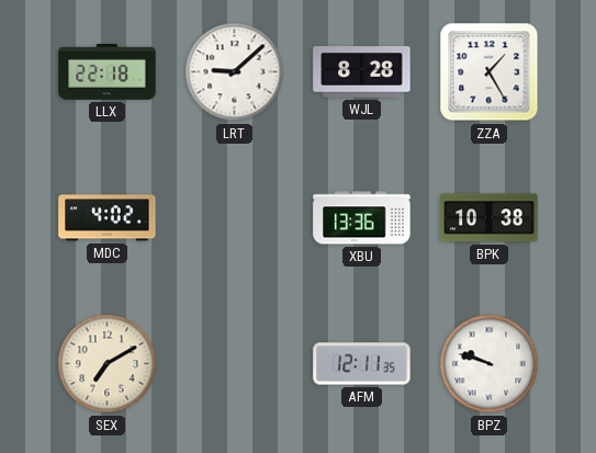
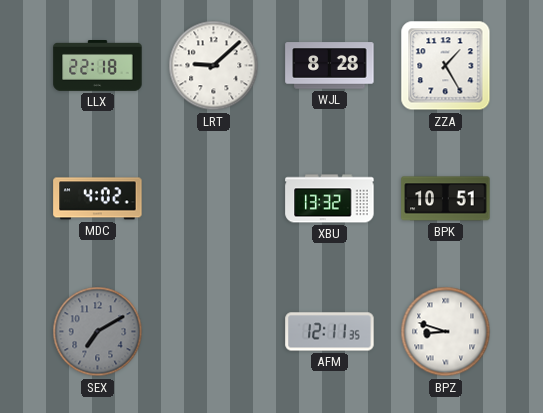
XBU: 13:36 -> 13:32 (330, 199)
BPK: 10:38 -> 10:51 (446, 199)
SEX dial: cream -> grey (98, 332)
BPZ: 9:48 -> 8:48 (446, 332)
